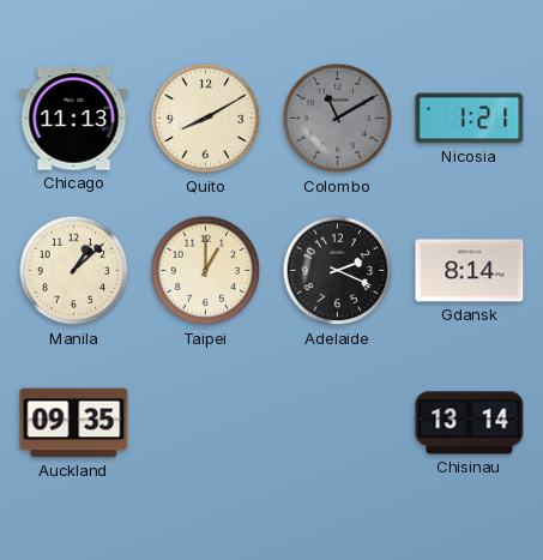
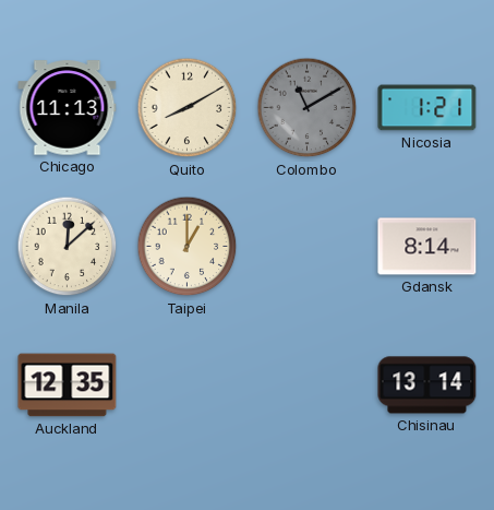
Manila: 1:08 -> 12:08 (68, 247)
Adelaide: 2:19 -> none (338, 271)
Auckland: 09:35 -> 12:35 (68, 386)
